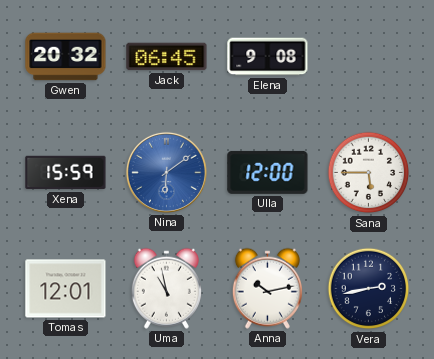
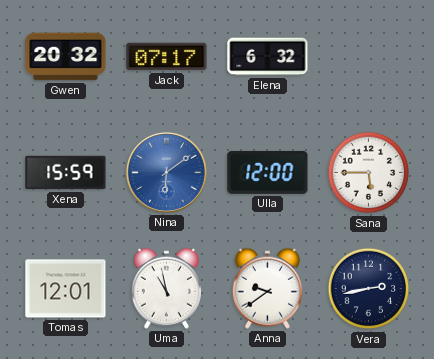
Jack: 06:45 -> 07:17 (167, 57)
Elena: 9:08 -> 6:32 (268, 57)
Anna: 10:13 -> 9:39 (267, 288)
